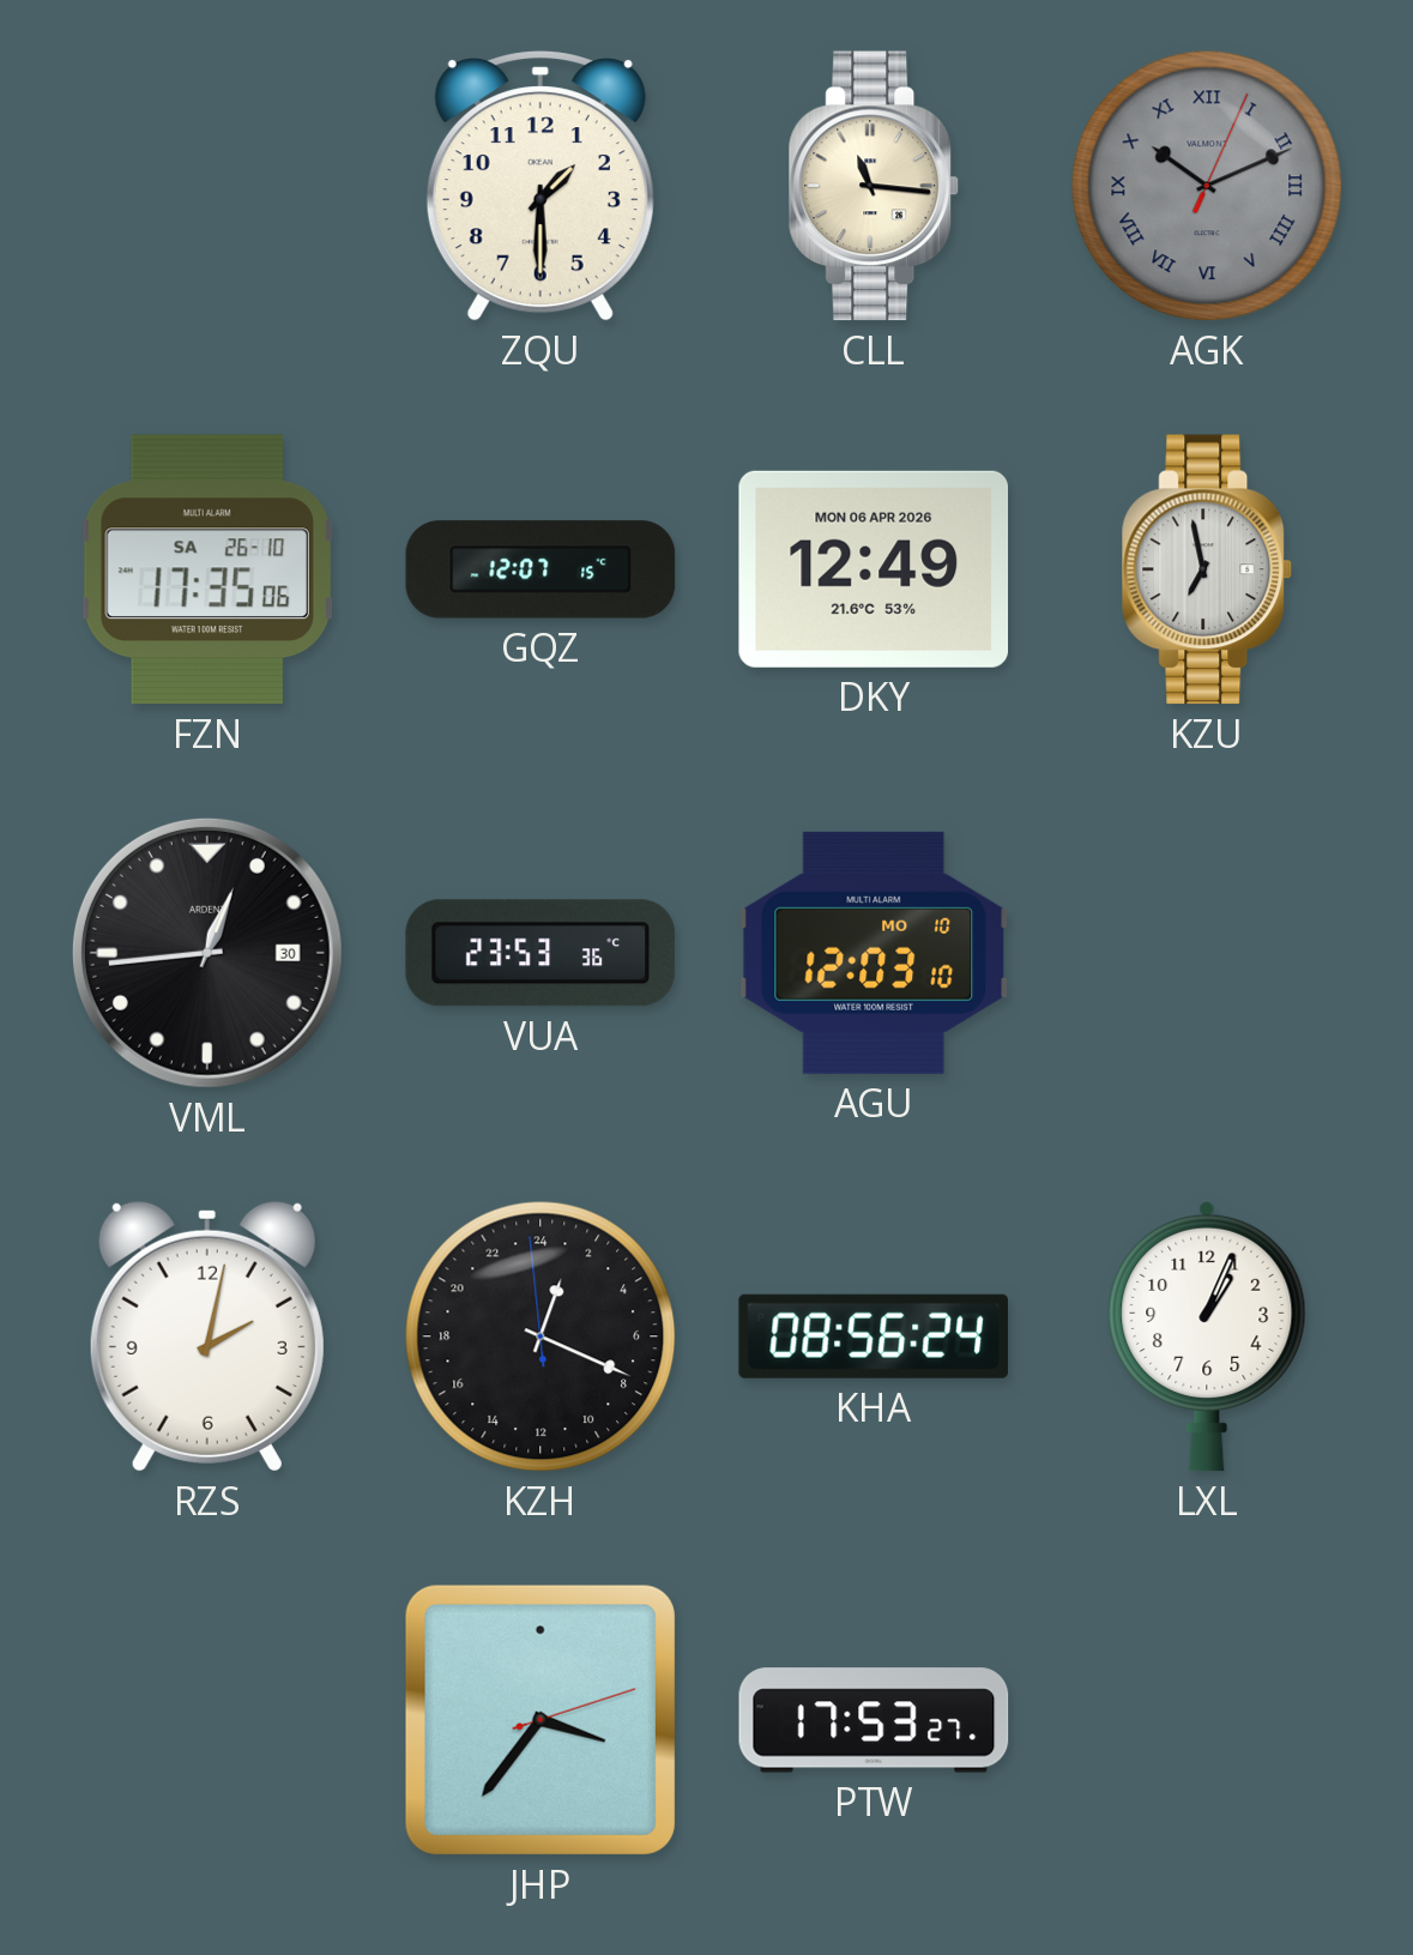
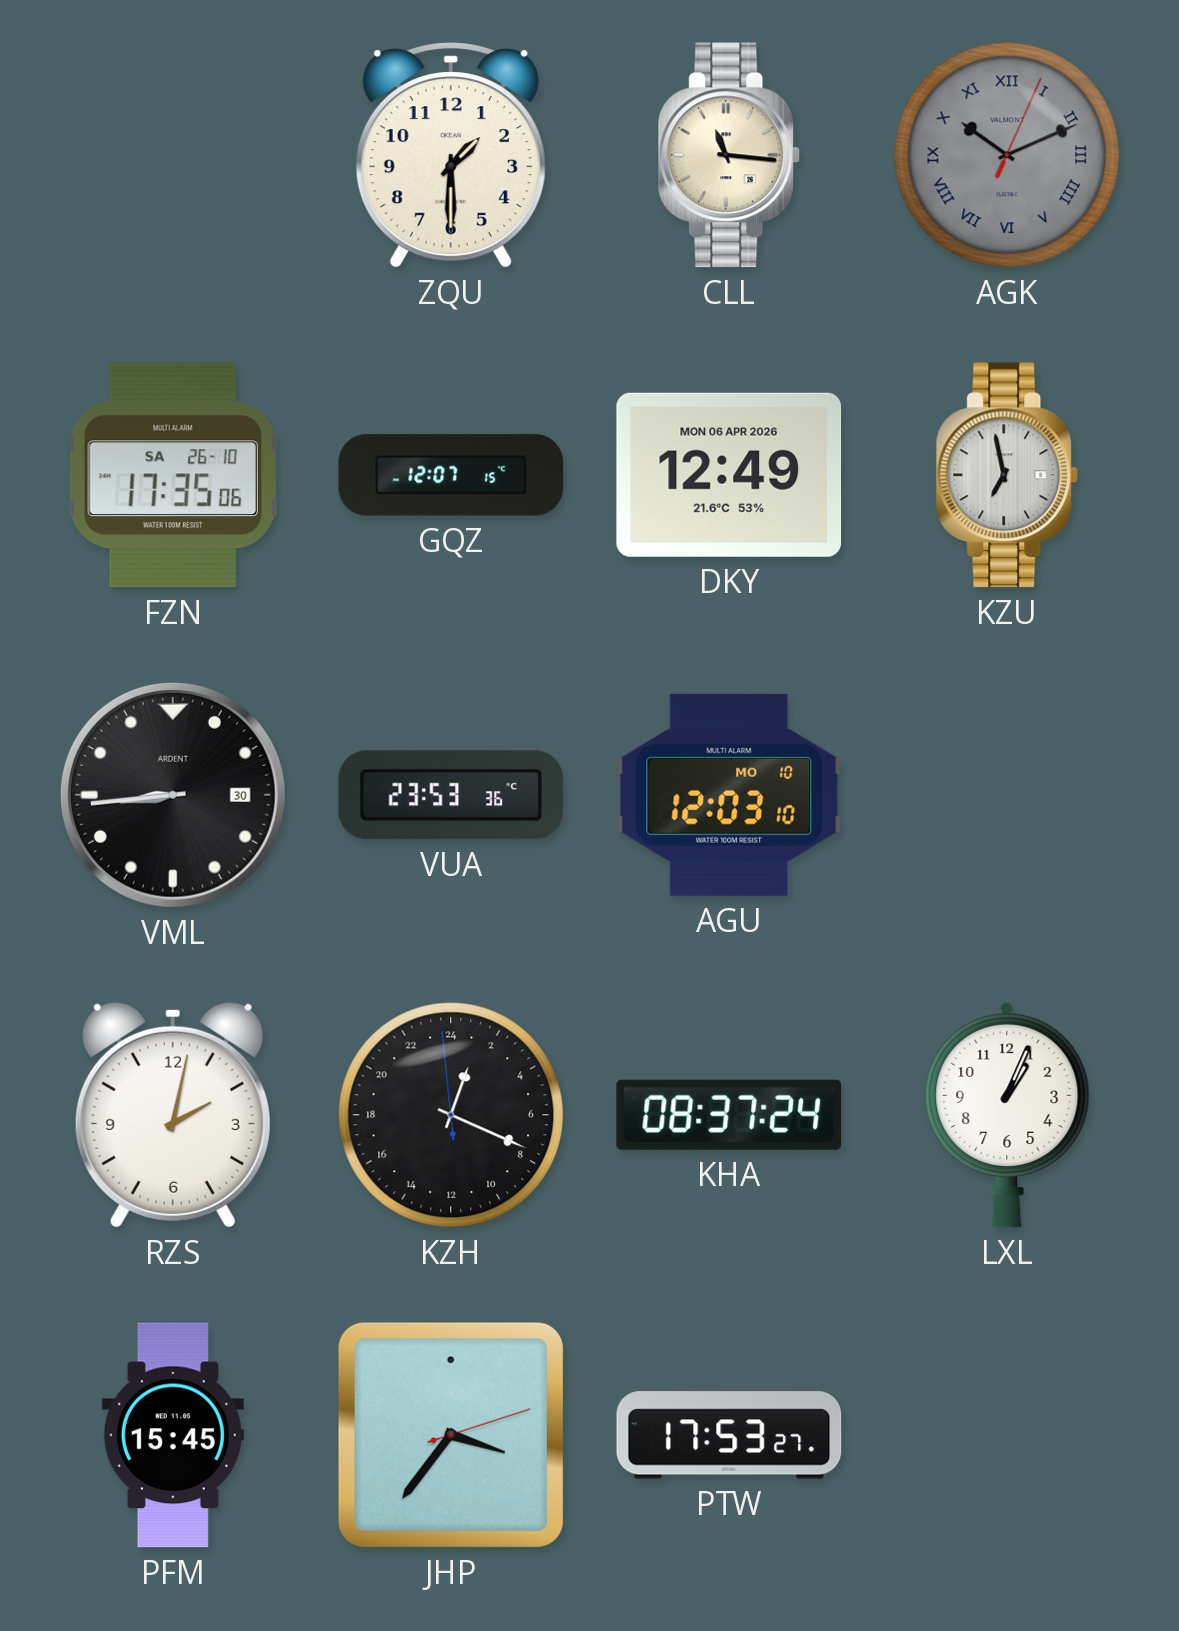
VML: 12:44 -> 8:44 (173, 795)
KHA: 08:56 -> 08:37 (729, 1115)
PFM: none -> 15:45 (173, 1435)
